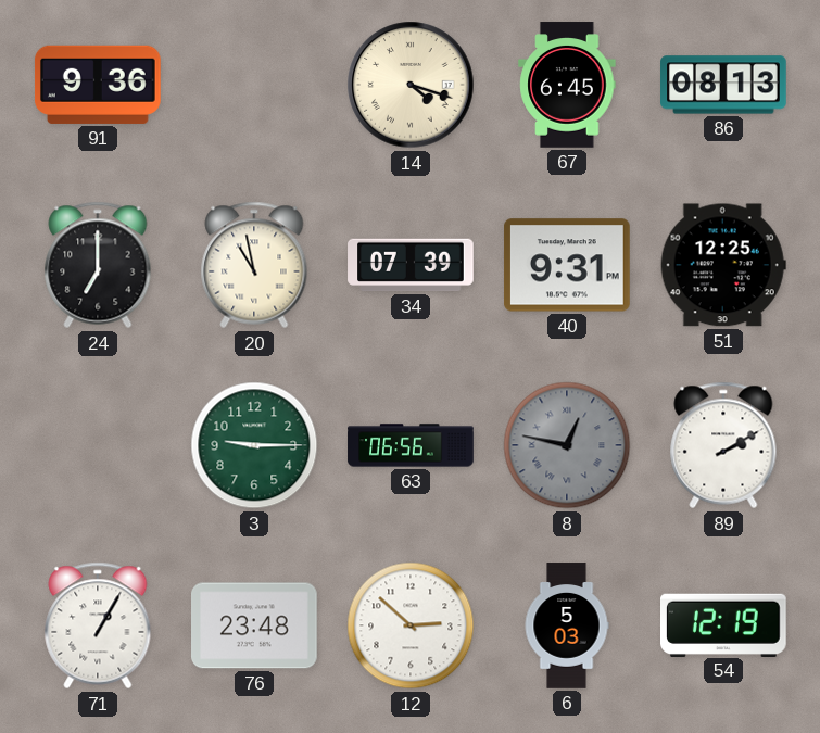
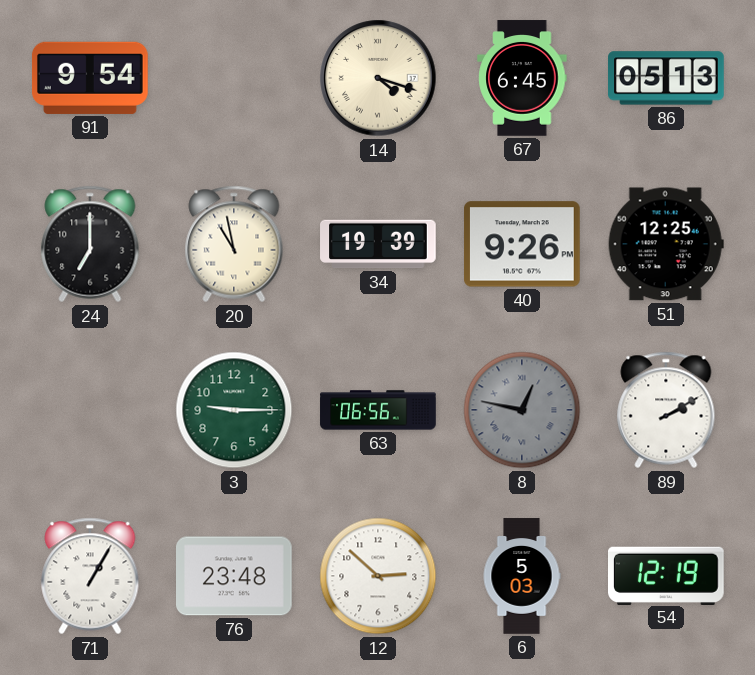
91: 9:36 -> 9:54 (90, 78)
86: 08:13 -> 05:13 (666, 78)
34: 07:39 -> 19:39 (378, 244)
40: 9:31 -> 9:26 (523, 244)
